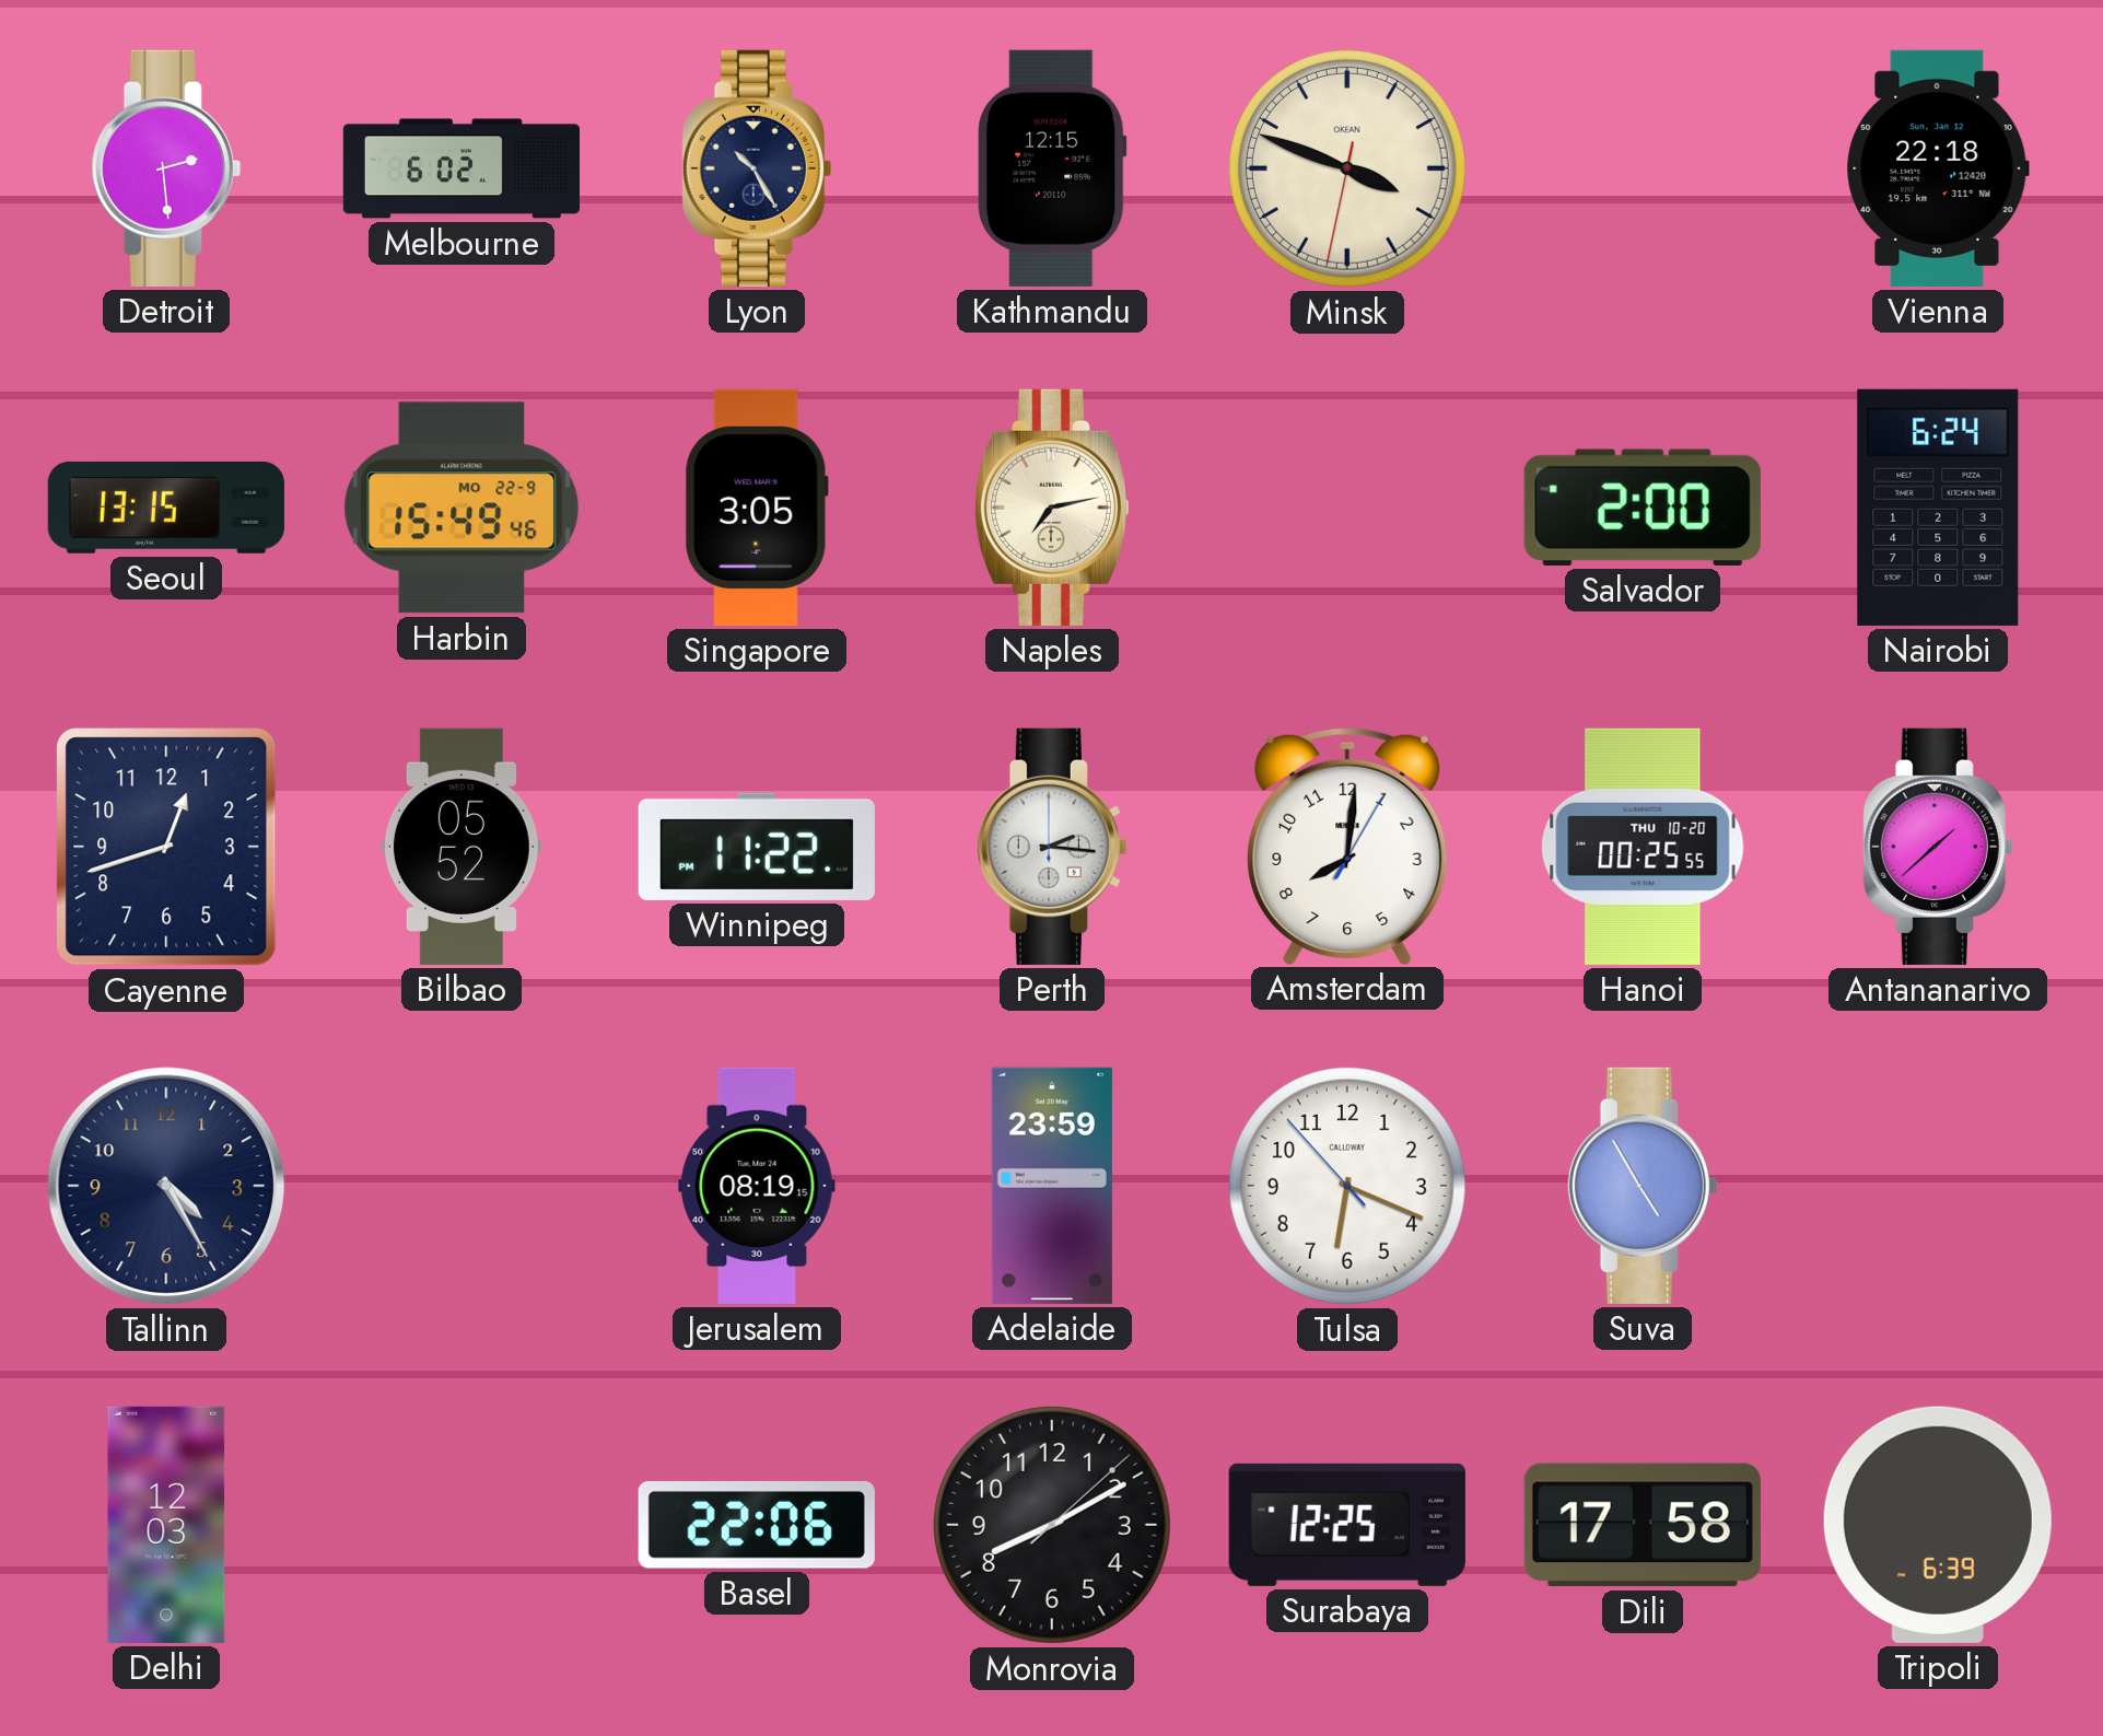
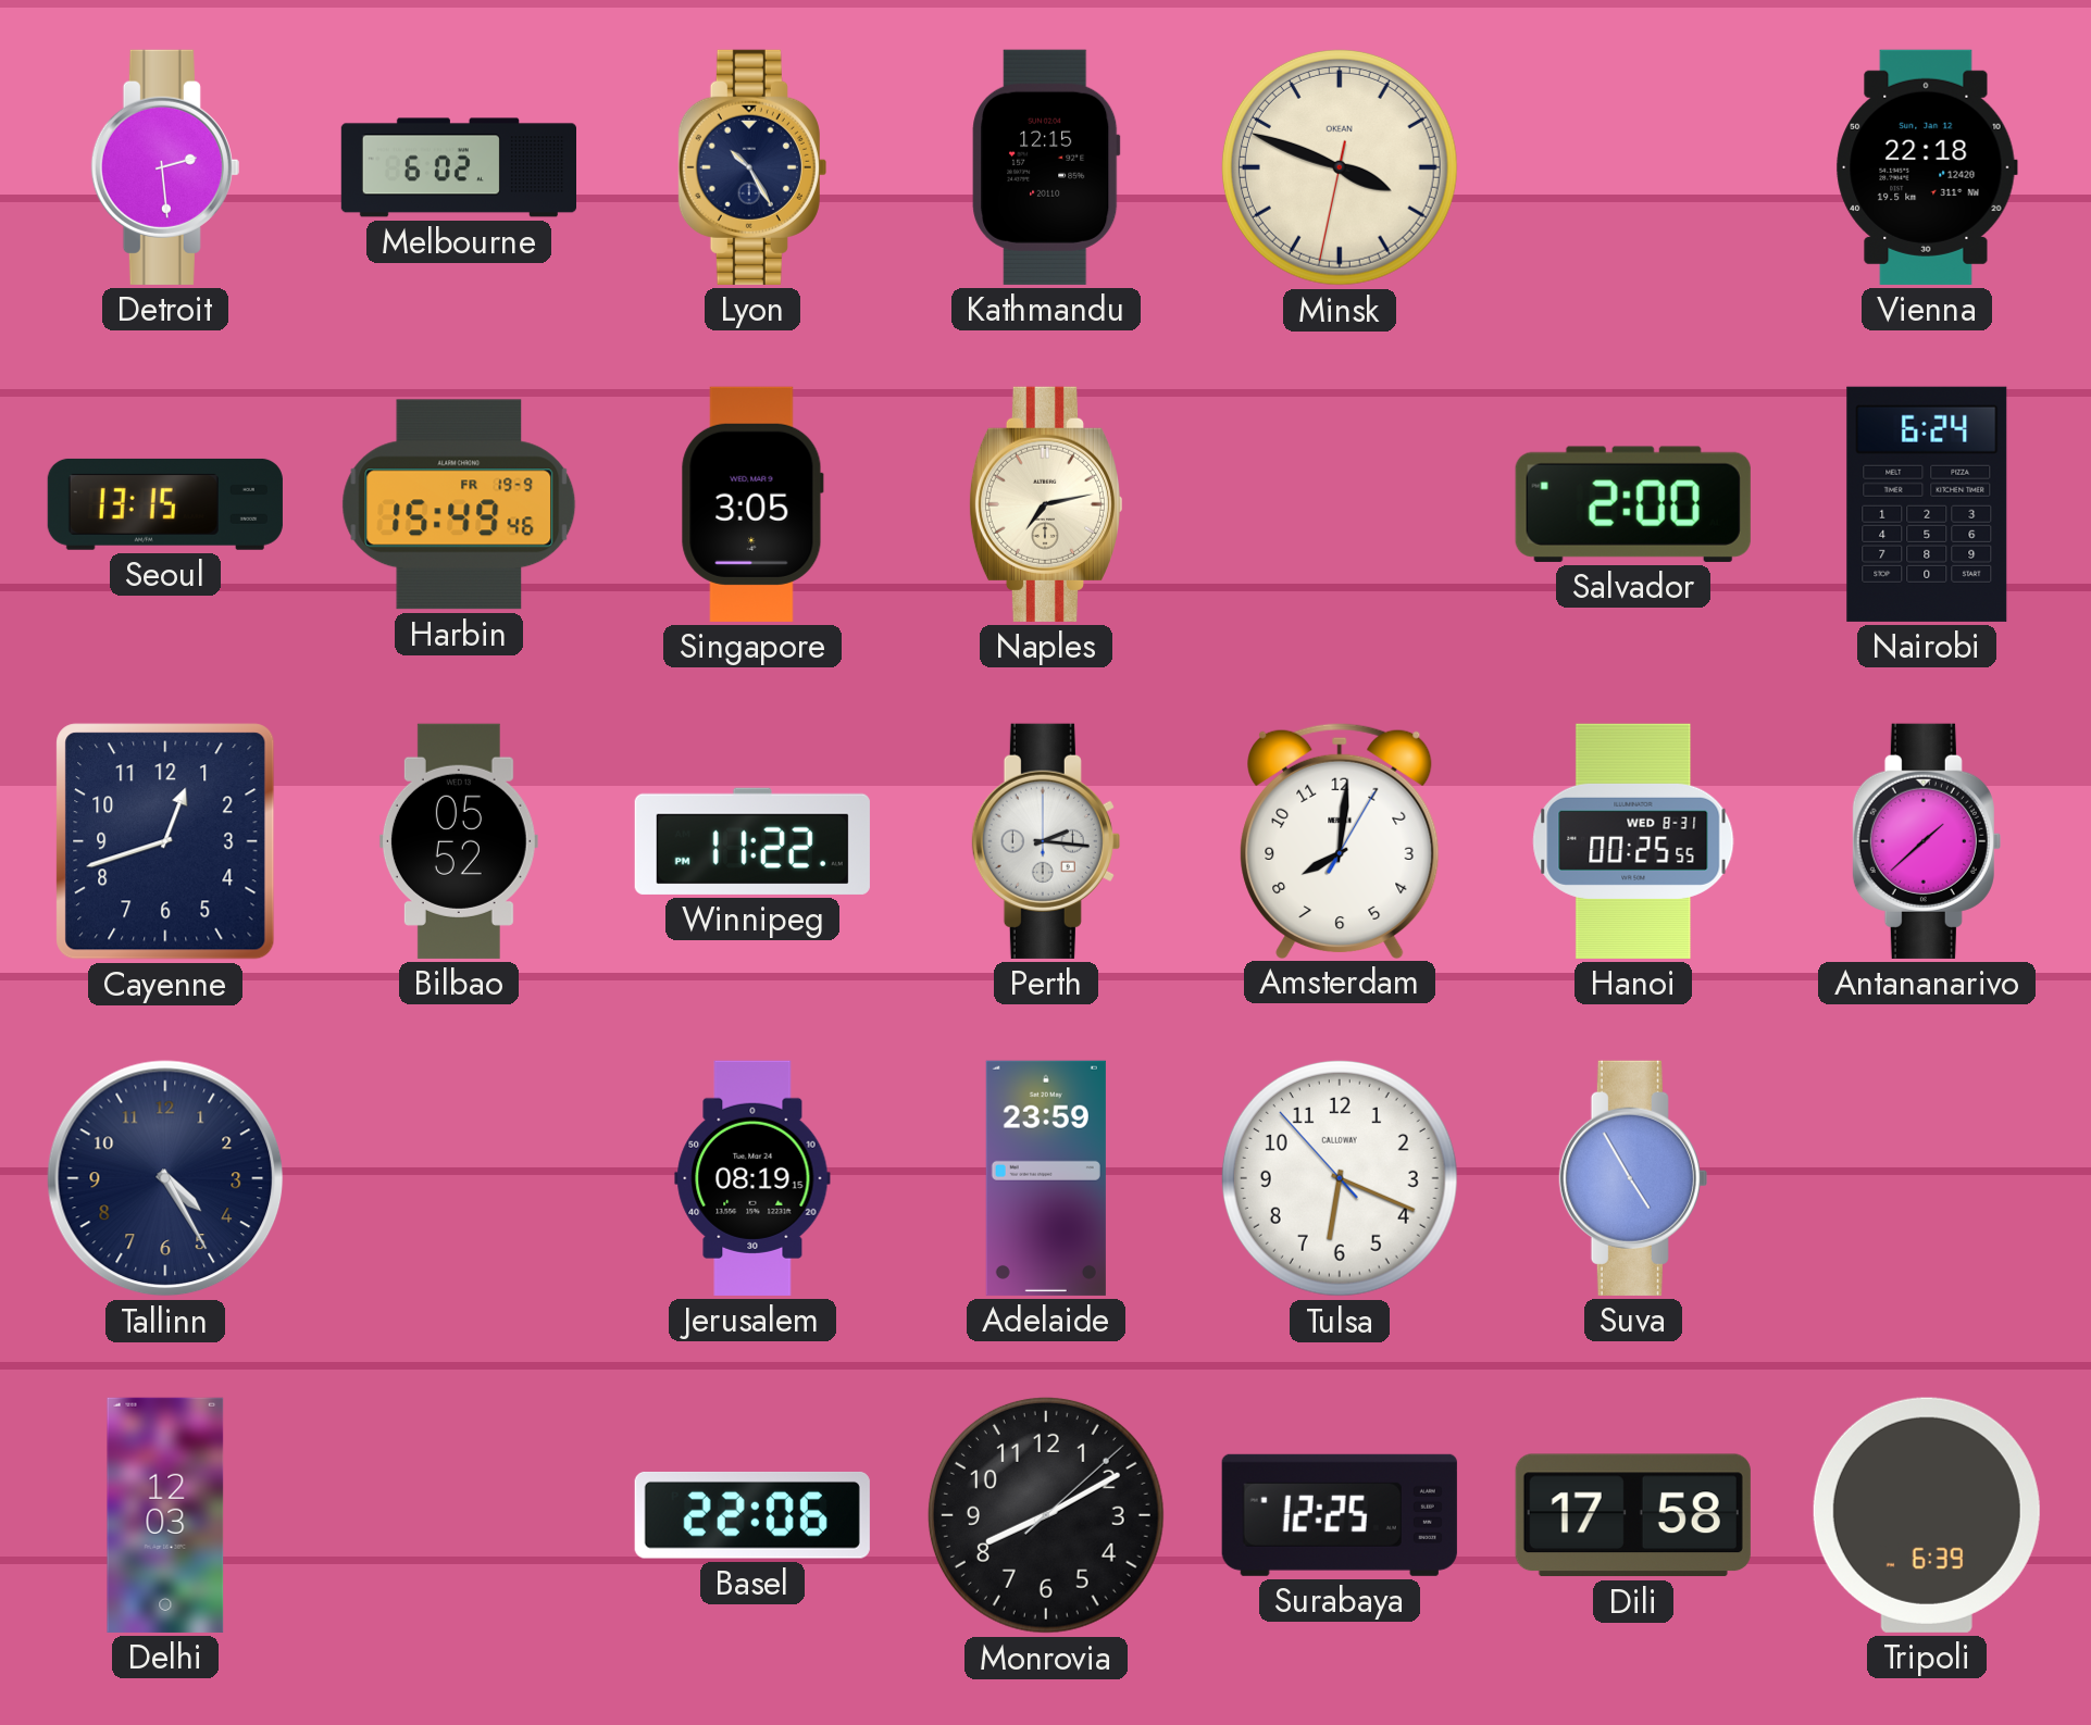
Harbin date: MO 22-9 -> FR 19-9 (459, 504)
Hanoi date: THU 10-20 -> WED 8-31 (1633, 841)
